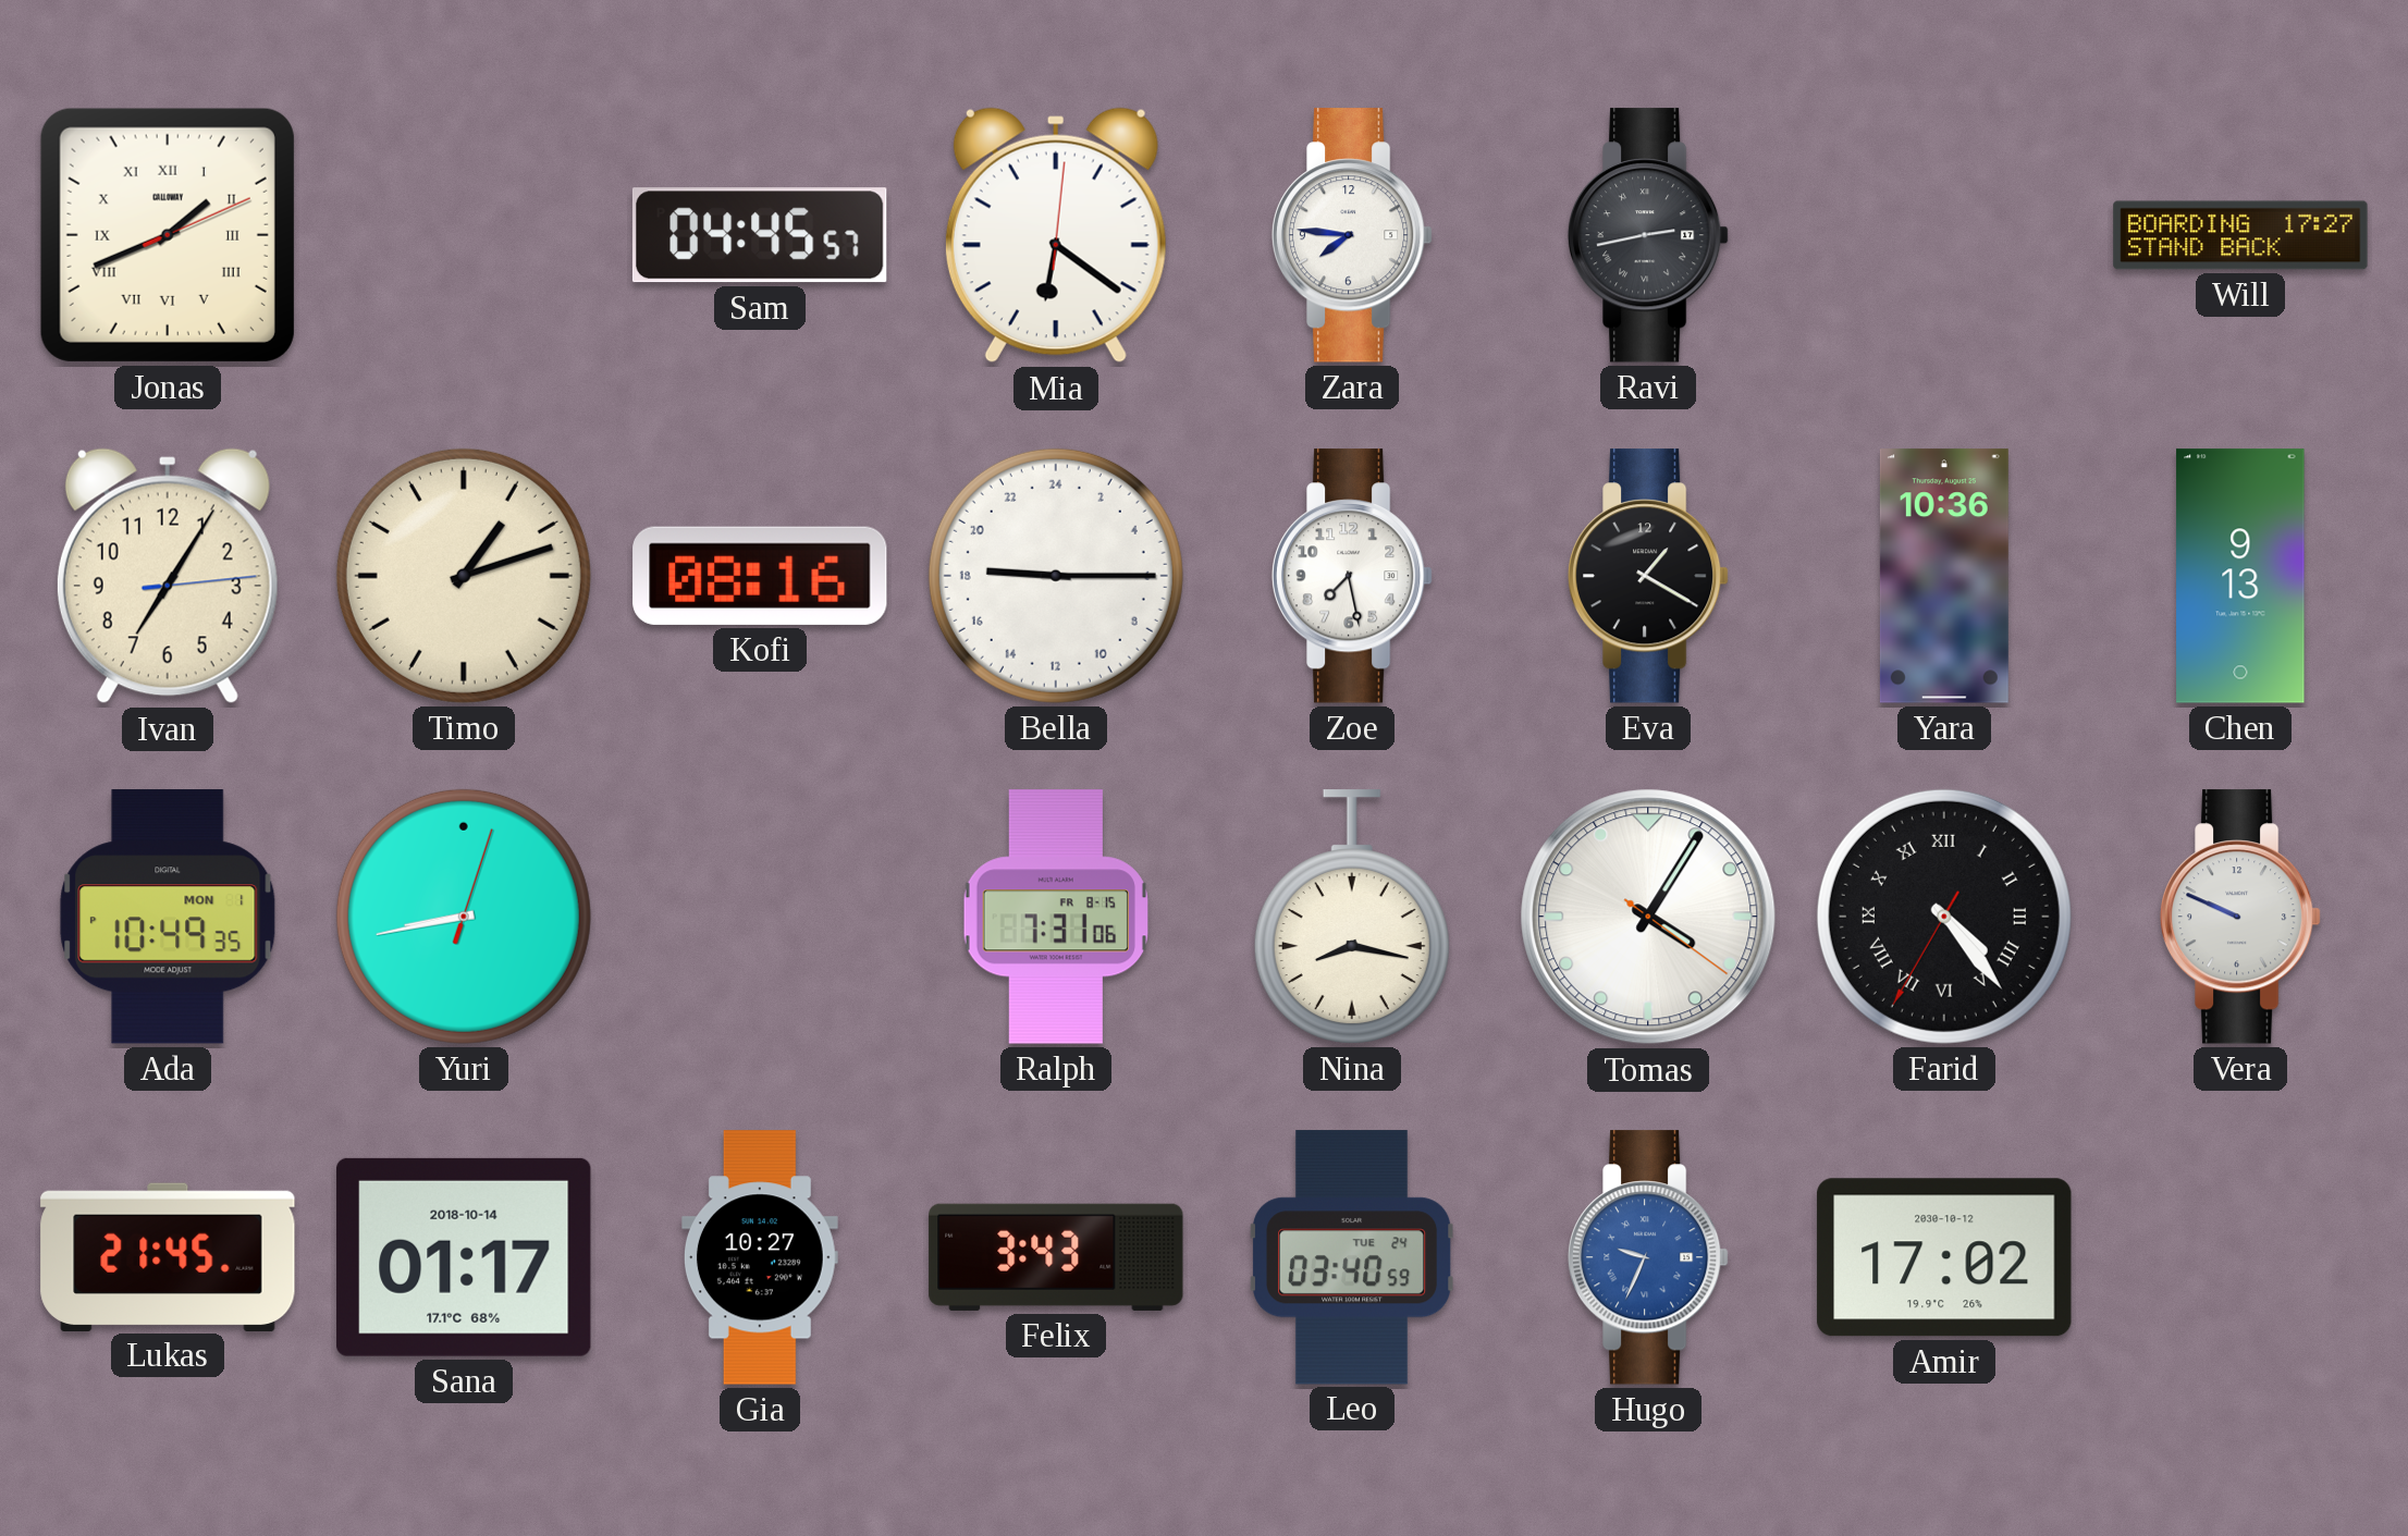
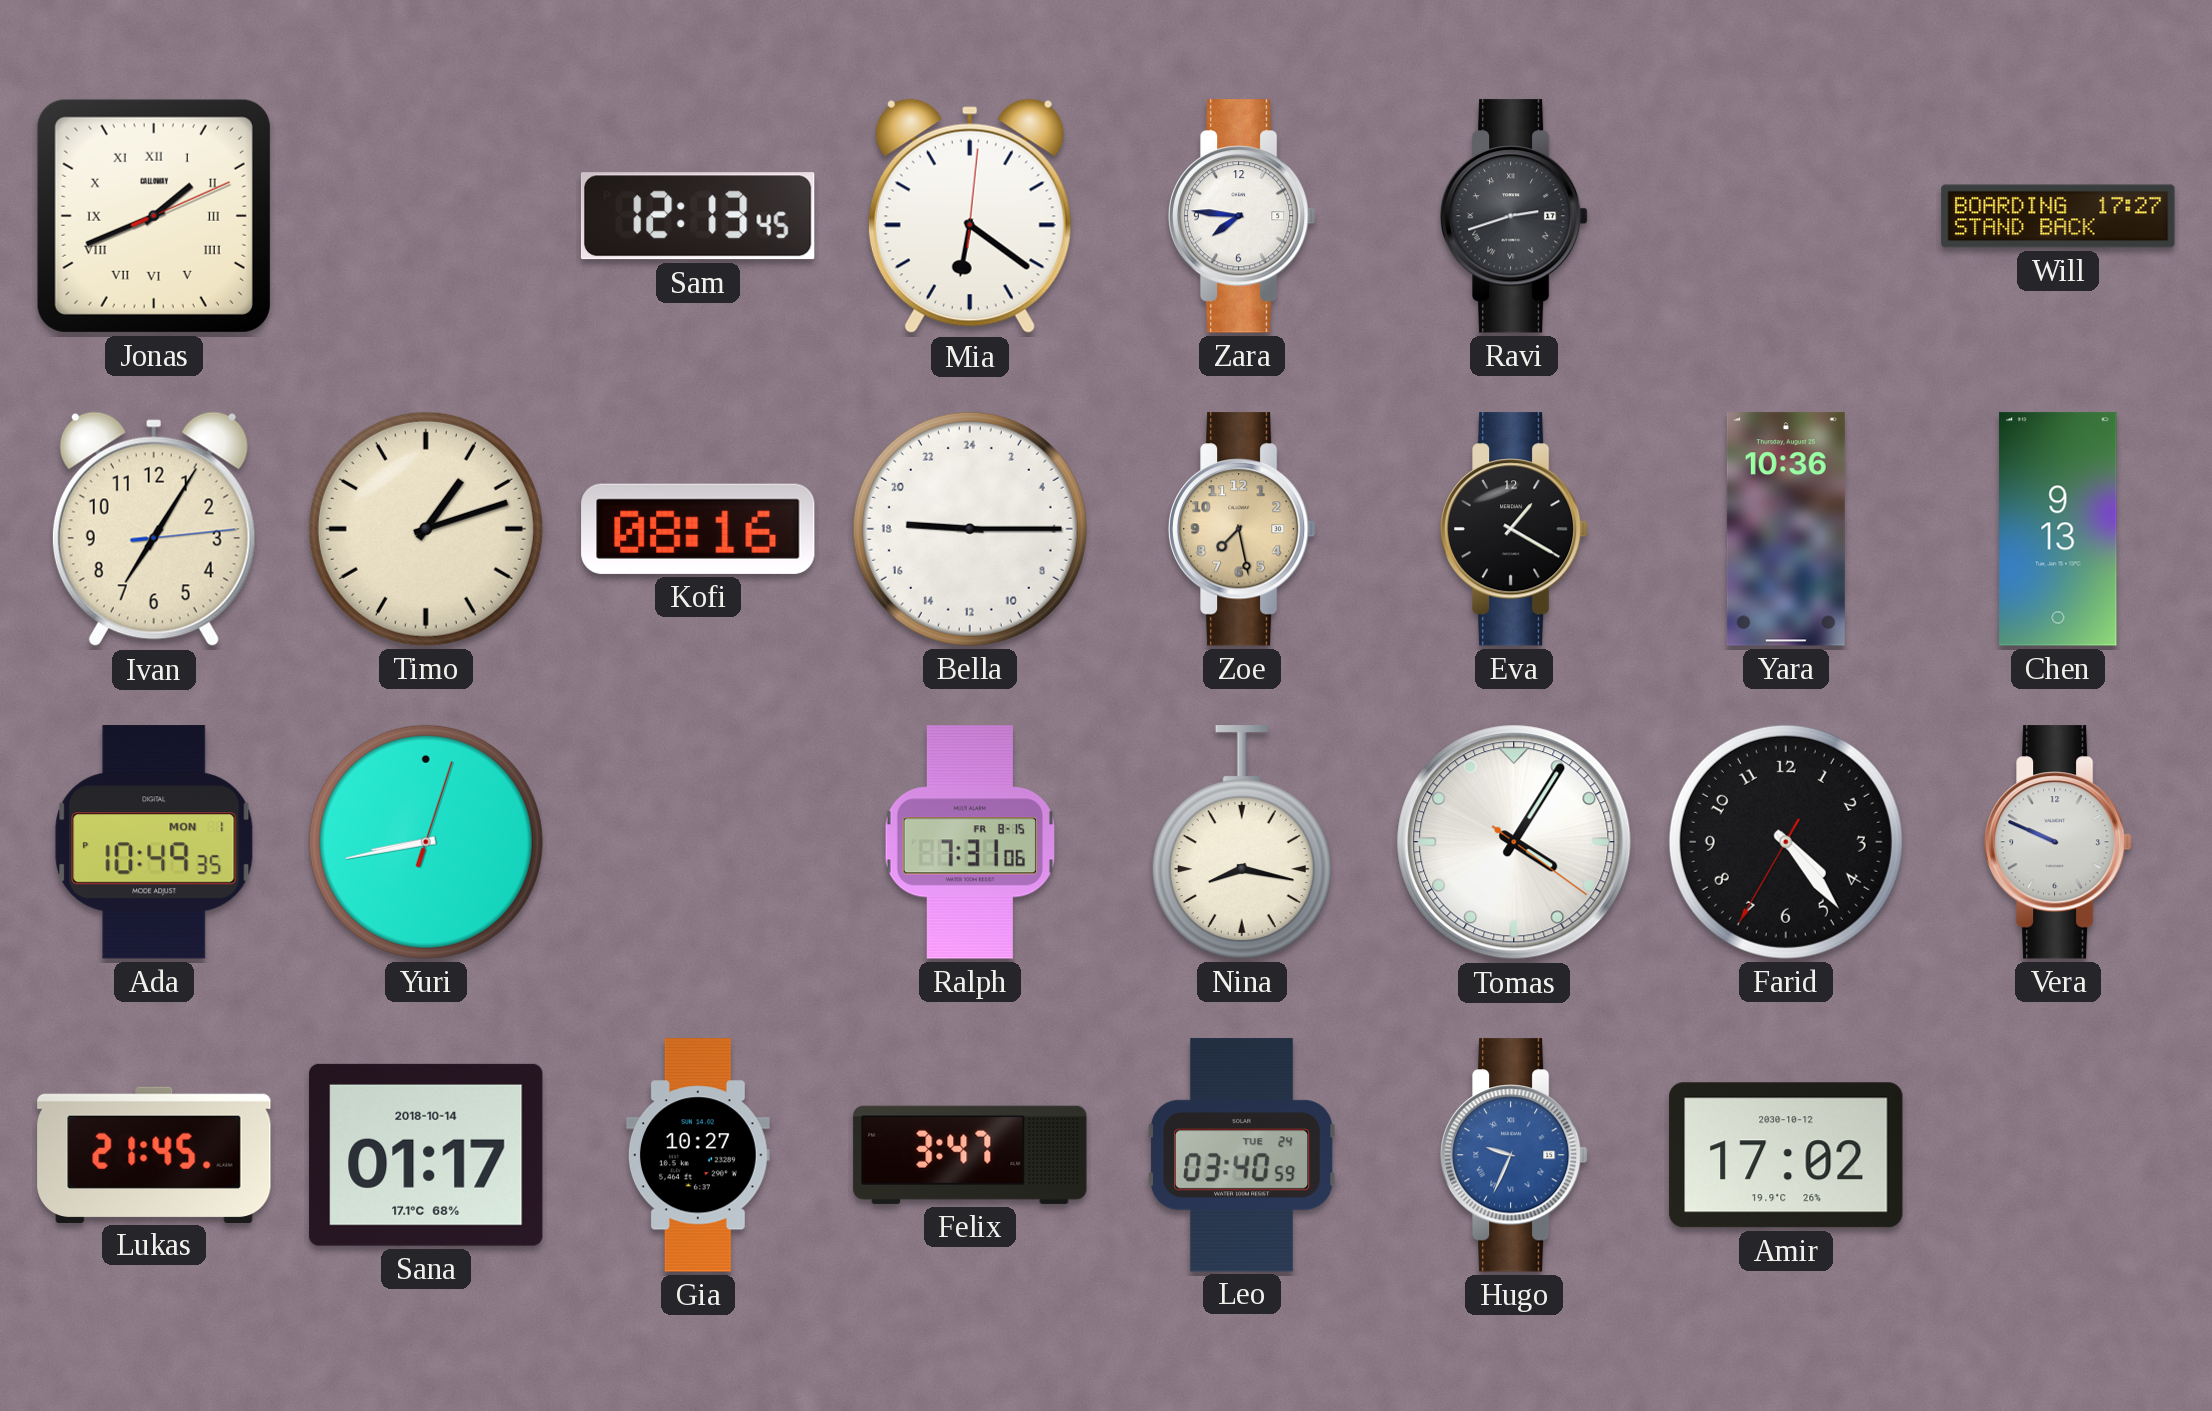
Sam: 04:45 -> 12:13 (698, 216)
Ravi: 2:43 -> 2:42 (1514, 216)
Zoe dial: white -> champagne (1242, 529)
Farid numerals: Roman -> Arabic (1786, 842)
Felix: 3:43 -> 3:47 (970, 1155)
